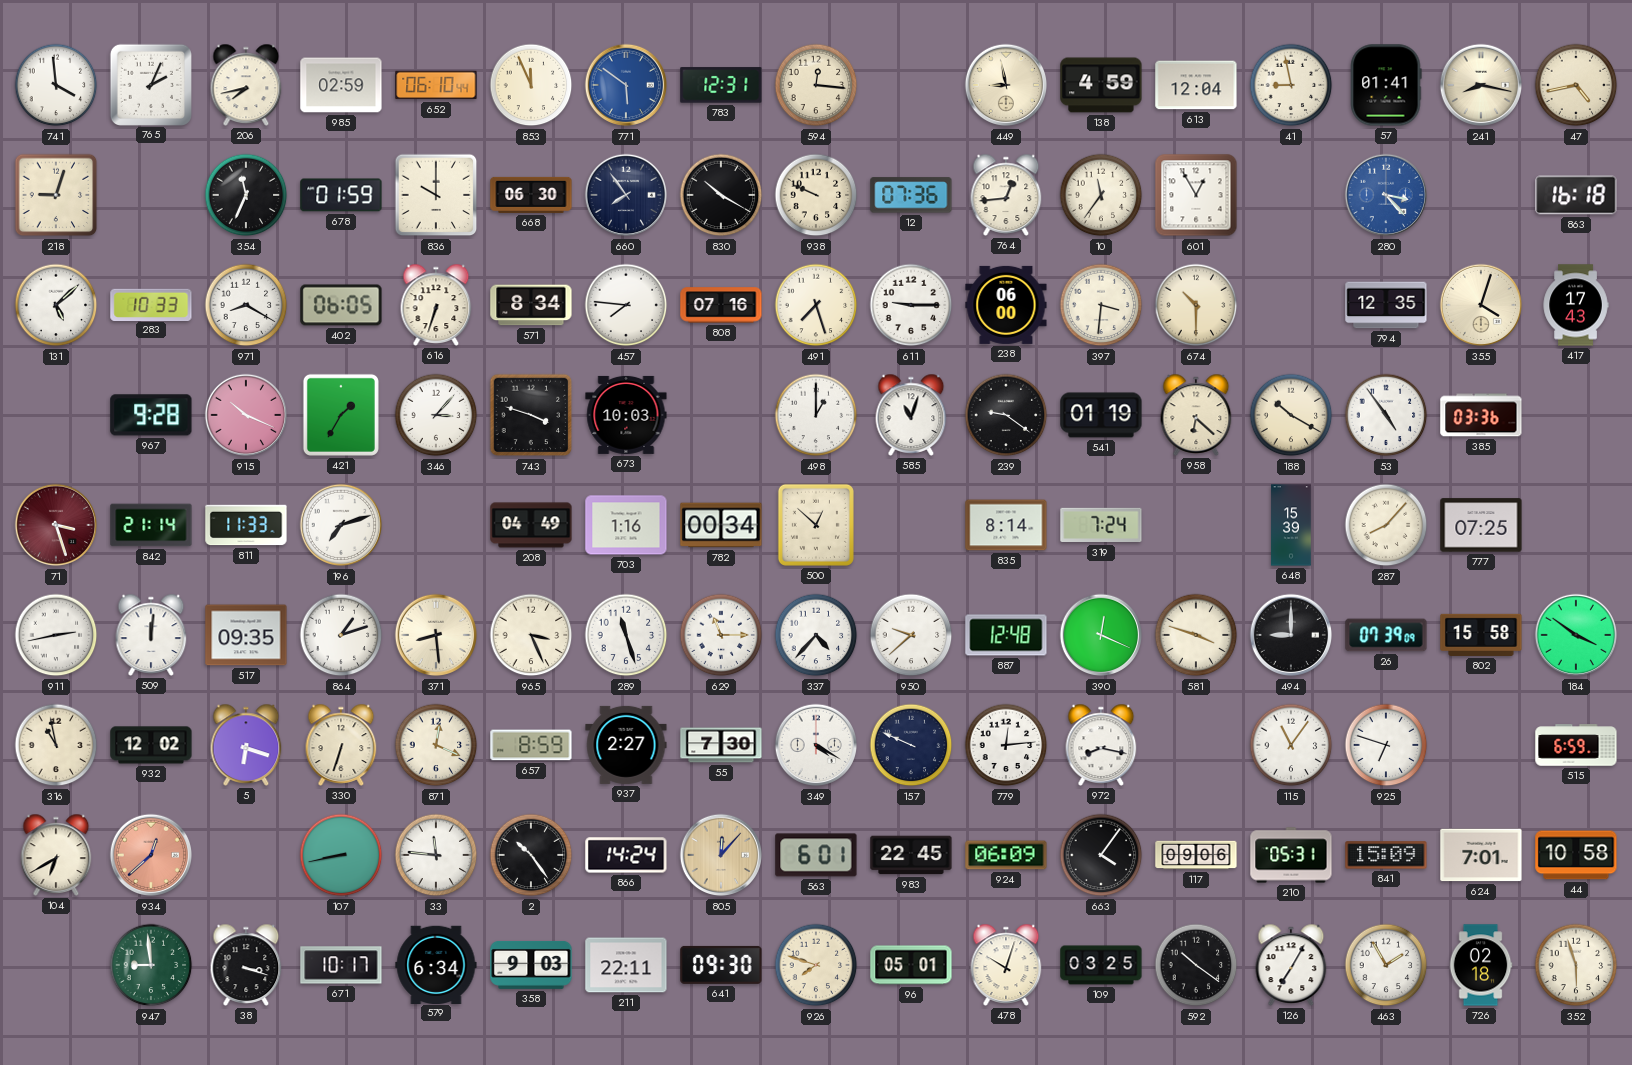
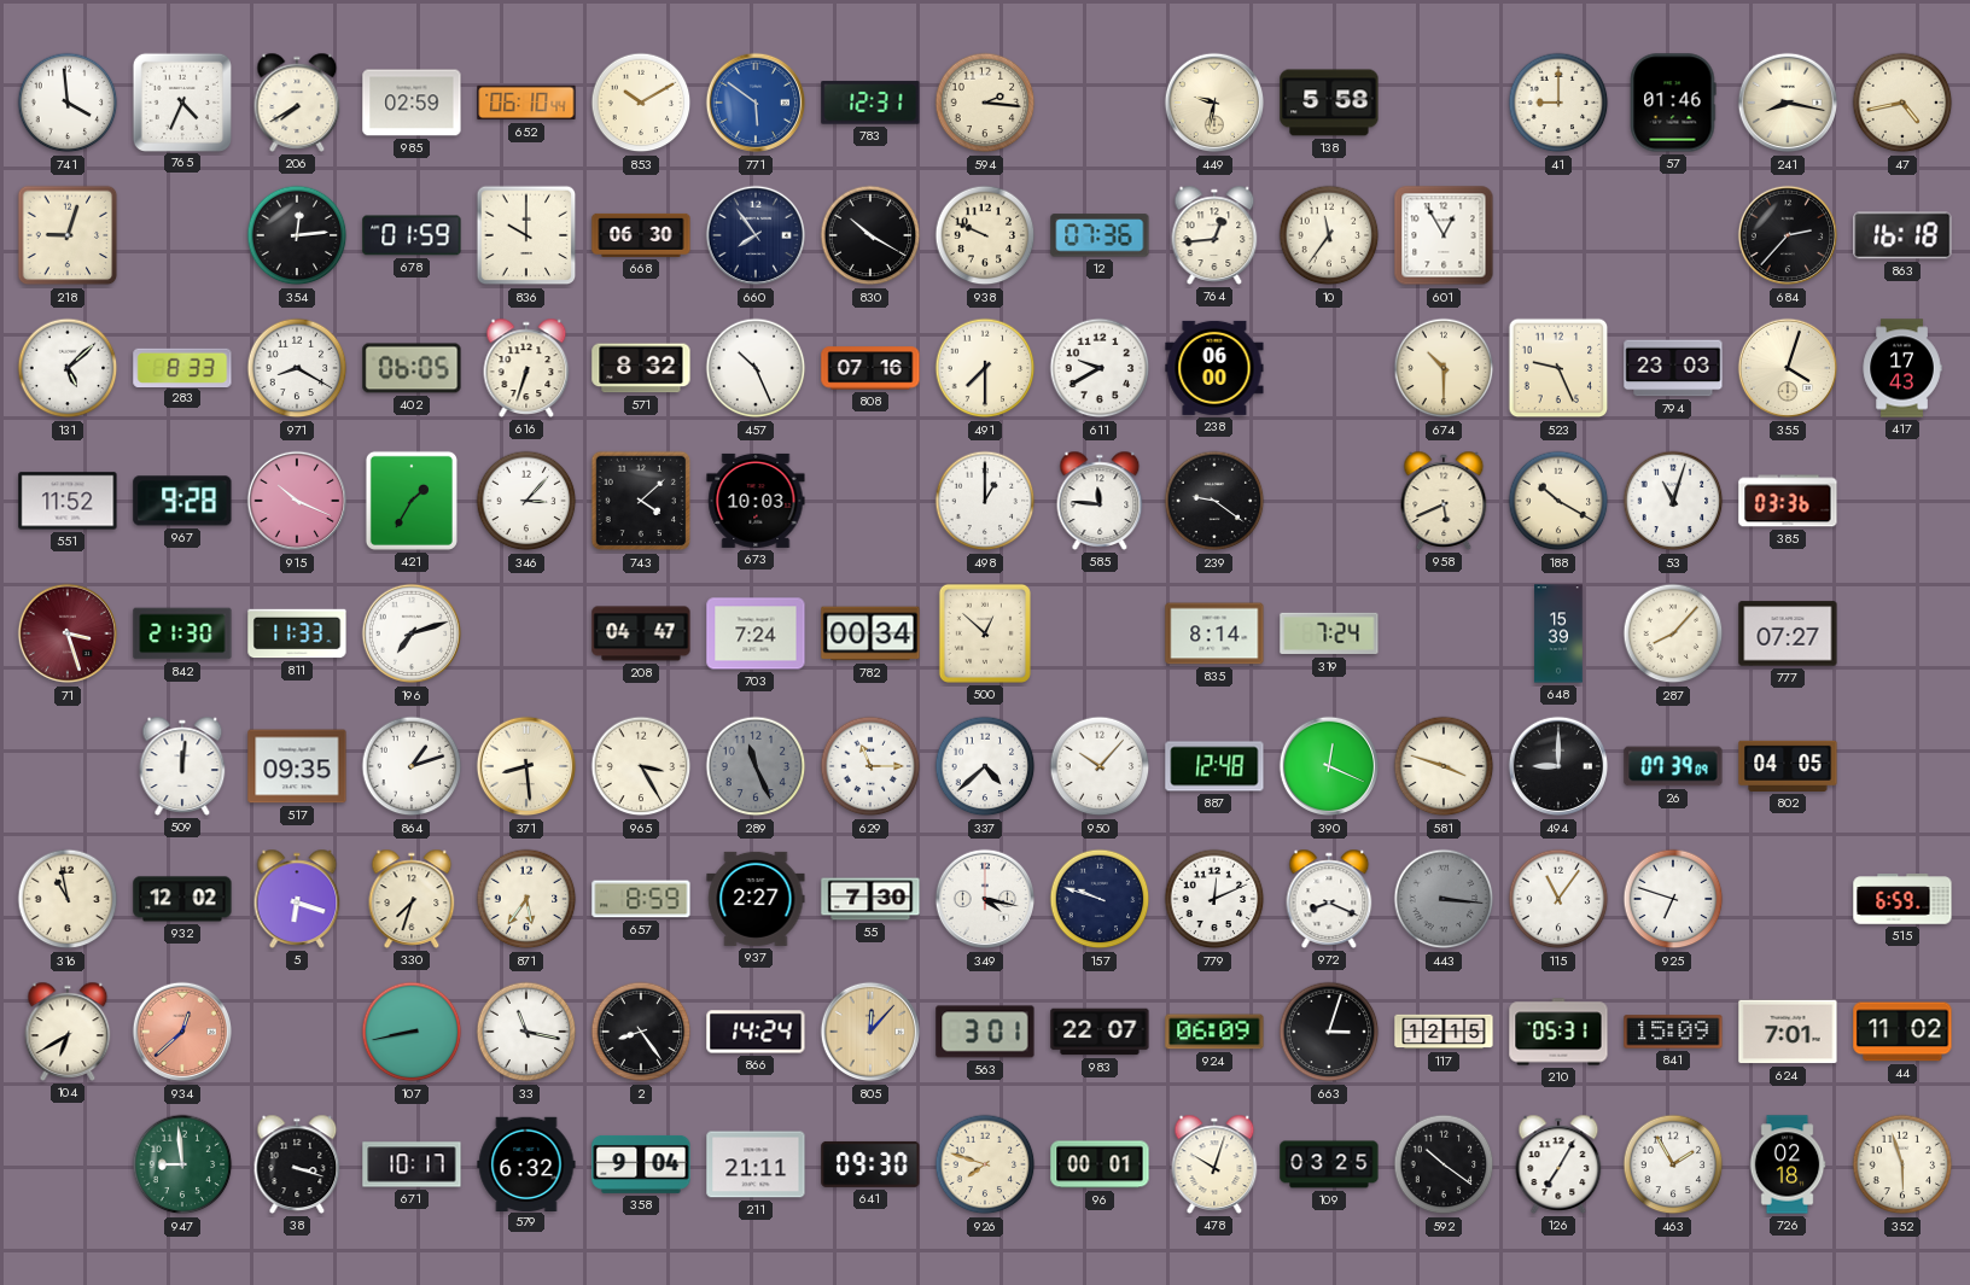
765: 2:04 -> 4:34 (181, 101)
206: 7:43 -> 7:40 (297, 103)
853: 11:56 -> 10:10 (641, 103)
594: 12:16 -> 2:16 (985, 103)
449: 8:58 -> 9:32 (1214, 103)
138: 4:59 -> 5:58 (1329, 103)
613: 12:04 -> none (1196, 85)
41: 8:58 -> 9:00 (1558, 103)
57: 01:41 -> 01:46 (1673, 103)
354: 11:34 -> 12:14 (297, 235)
280: 3:23 -> none (1386, 195)
684: none -> 2:37 (1788, 235)
283: 10:33 -> 8:33 (182, 367)
571: 8:34 -> 8:32 (641, 368)
457: 7:46 -> 10:26 (756, 368)
491: 7:27 -> 7:30 (985, 368)
611: 9:15 -> 9:40 (1100, 368)
397: 3:31 -> none (1101, 305)
523: none -> 9:26 (1558, 368)
794: 12:35 -> 23:03 (1673, 368)
551: none -> 11:52 (68, 501)
743: 3:48 -> 4:08 (641, 501)
585: 11:03 -> 11:46 (1100, 501)
541: 01:19 -> none (1101, 415)
958: 6:22 -> 5:41 (1444, 501)
53: 4:54 -> 11:03 (1673, 501)
842: 21:14 -> 21:30 (182, 633)
208: 04:49 -> 04:47 (641, 633)
703: 1:16 -> 7:24 (756, 633)
777: 07:25 -> 07:27 (1788, 633)
911: 2:43 -> none (56, 635)
965: 3:26 -> 3:25 (641, 766)
289: 11:27 -> 11:26 (756, 766)
289 dial: white -> grey (756, 766)
337: 4:37 -> 4:38 (985, 766)
950: 9:38 -> 10:07 (1100, 766)
802: 15:58 -> 04:05 (1788, 766)
184: 3:51 -> none (1576, 635)
330: 6:33 -> 7:33 (412, 899)
871: 12:19 -> 5:36 (526, 899)
349: 4:20 -> 4:17 (985, 899)
157: 9:49 -> 9:48 (1100, 899)
779: 12:14 -> 12:11 (1214, 899)
972: 8:17 -> 8:19 (1329, 899)
443: none -> 3:16 (1444, 899)
33: 11:46 -> 11:17 (526, 1032)
2: 10:24 -> 8:24 (641, 1032)
563: 6:01 -> 3:01 (985, 1032)
983: 22:45 -> 22:07 (1100, 1032)
663: 4:06 -> 3:03 (1329, 1032)
117: 09:06 -> 12:15 (1444, 1032)
44: 10:58 -> 11:02 (1902, 1032)
579: 6:34 -> 6:32 (526, 1163)
358: 9:03 -> 9:04 (641, 1164)
211: 22:11 -> 21:11 (756, 1164)
96: 05:01 -> 00:01 (1100, 1164)
